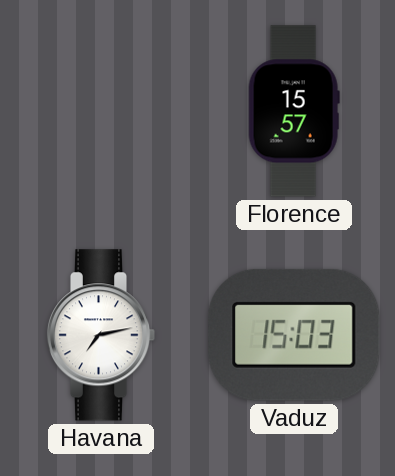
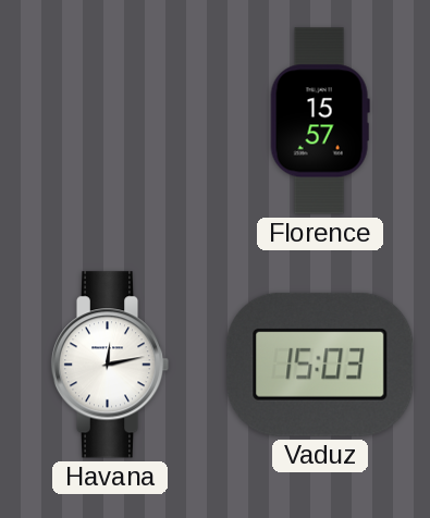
Havana: 7:13 -> 12:13 (110, 365)
